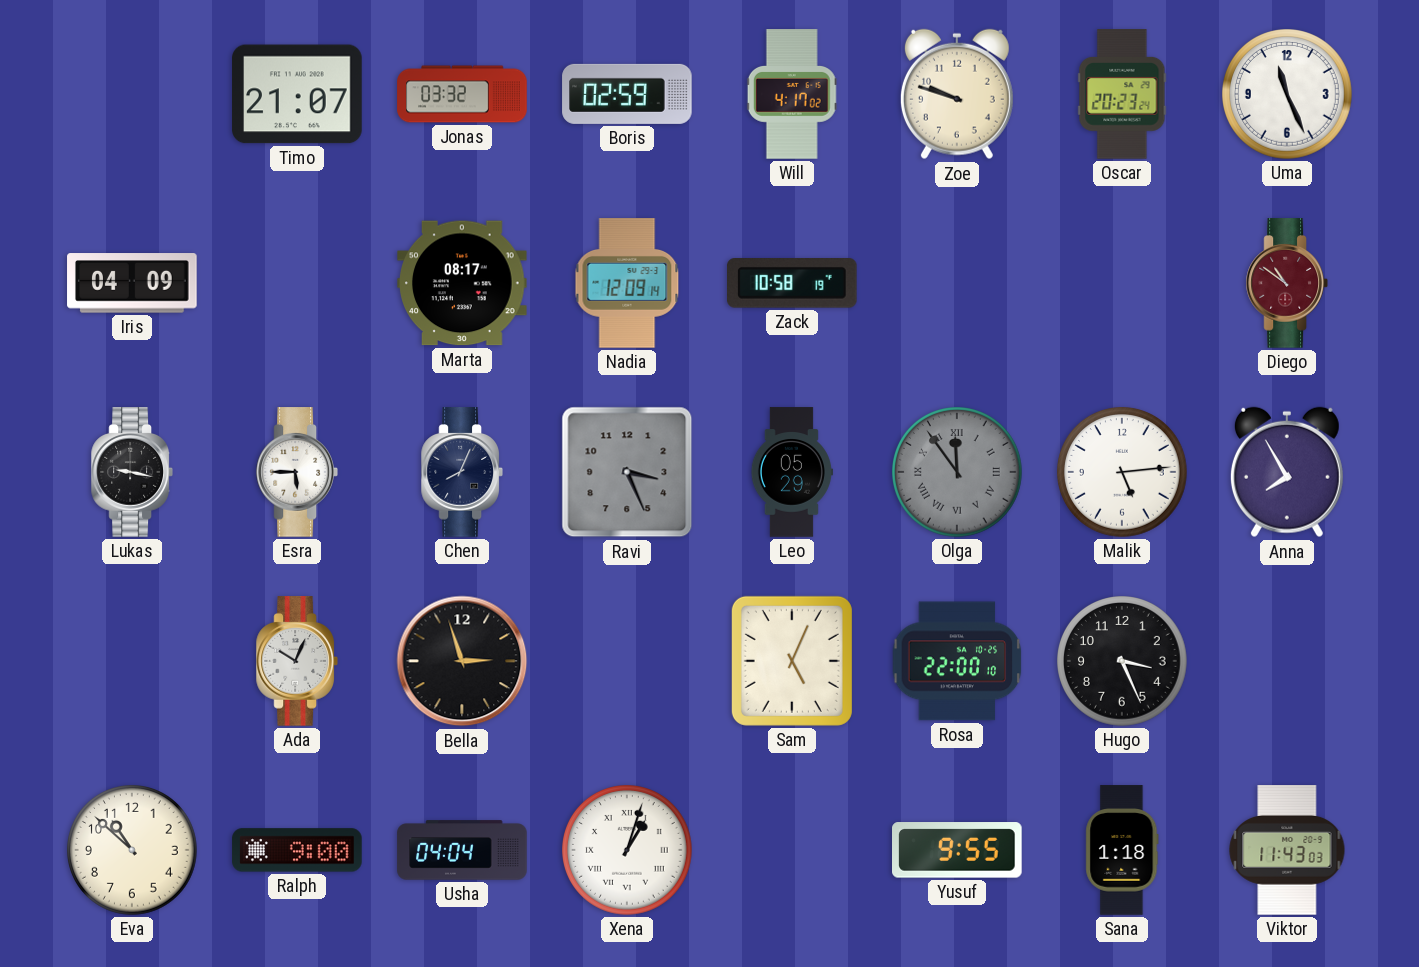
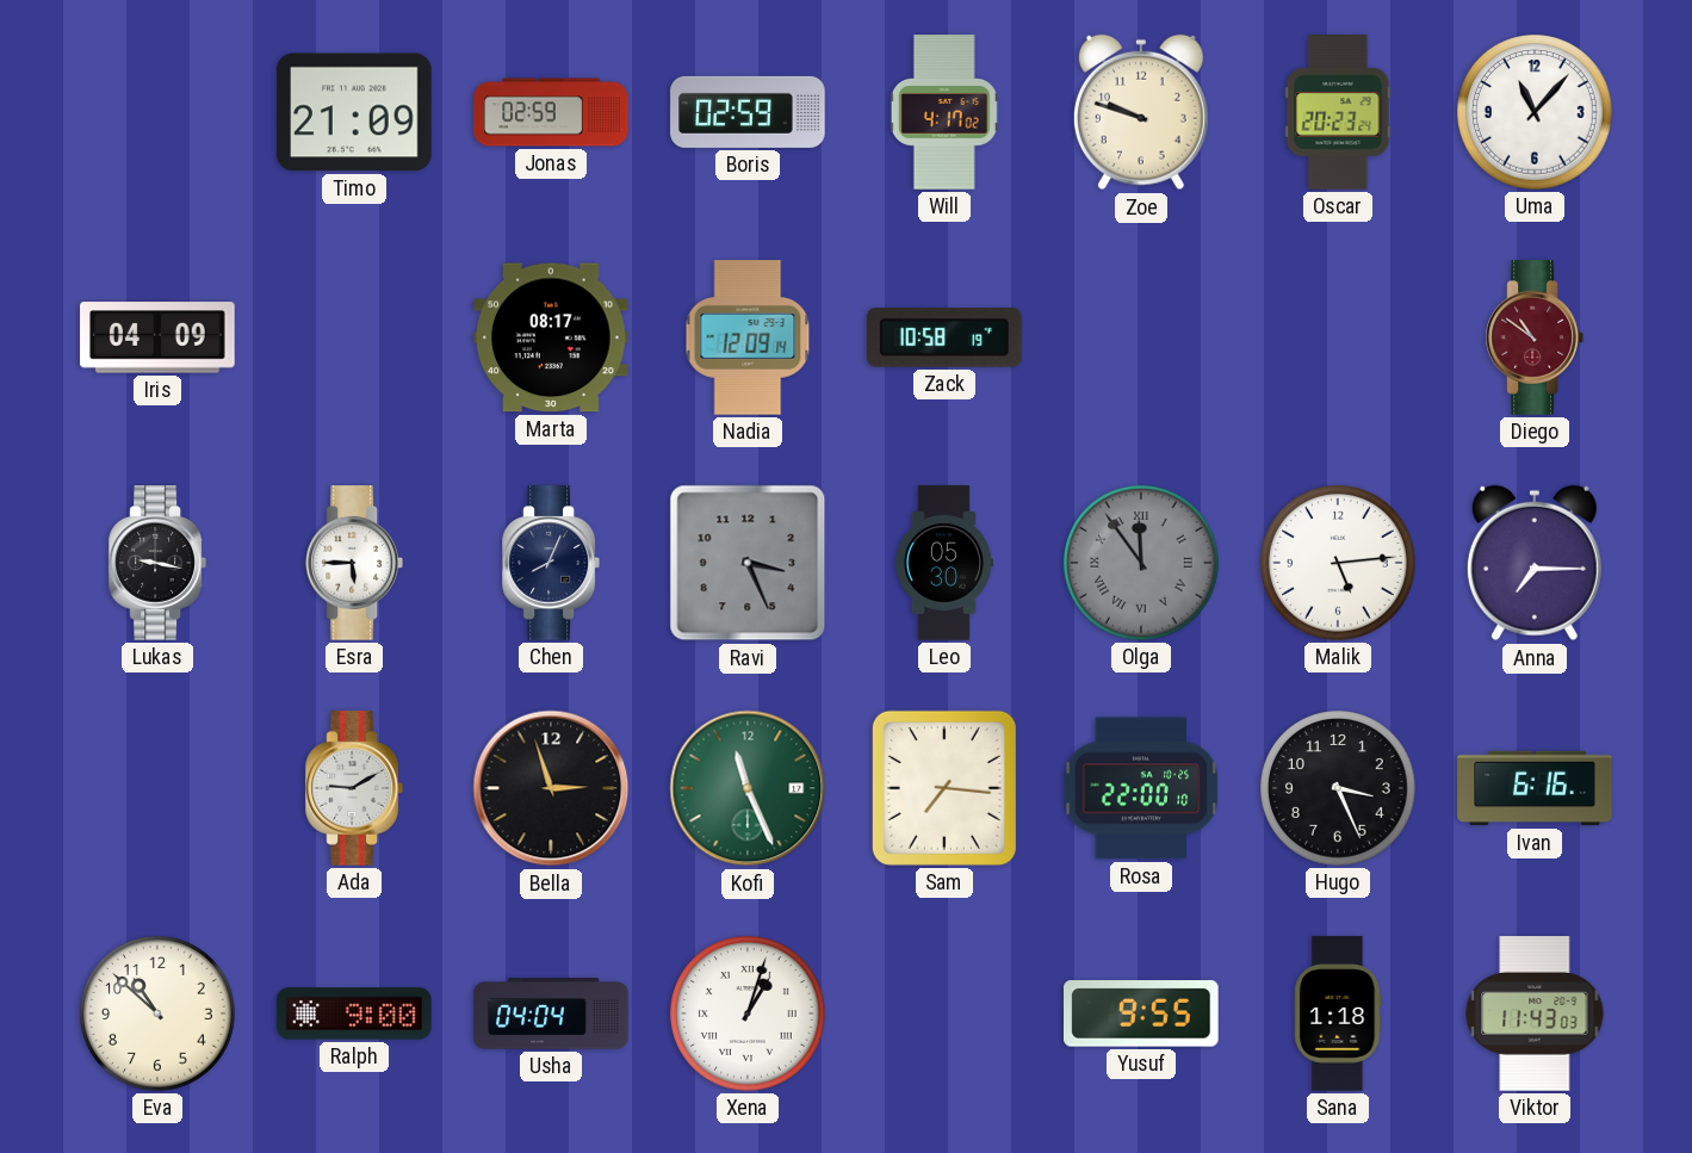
Timo: 21:07 -> 21:09 (354, 112)
Jonas: 03:32 -> 02:59 (551, 112)
Uma: 11:26 -> 11:07 (1536, 113)
Leo: 05:29 -> 05:30 (943, 563)
Anna: 7:55 -> 7:15 (1535, 563)
Ada: 10:04 -> 9:10 (354, 788)
Kofi: none -> 11:26 (748, 788)
Sam: 5:04 -> 7:16 (944, 788)
Ivan: none -> 6:16 (1535, 788)
